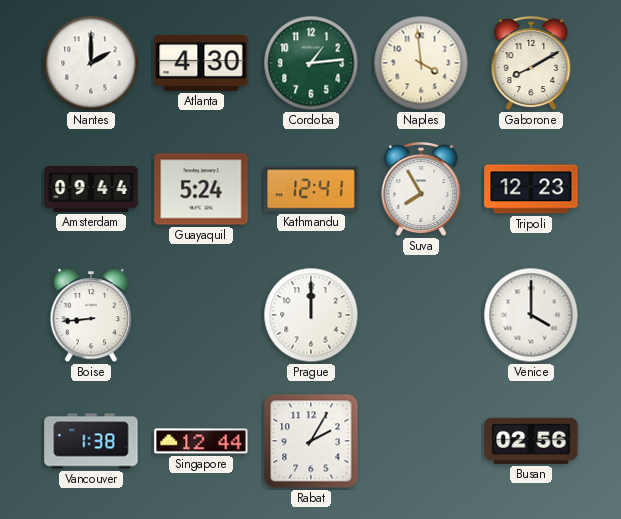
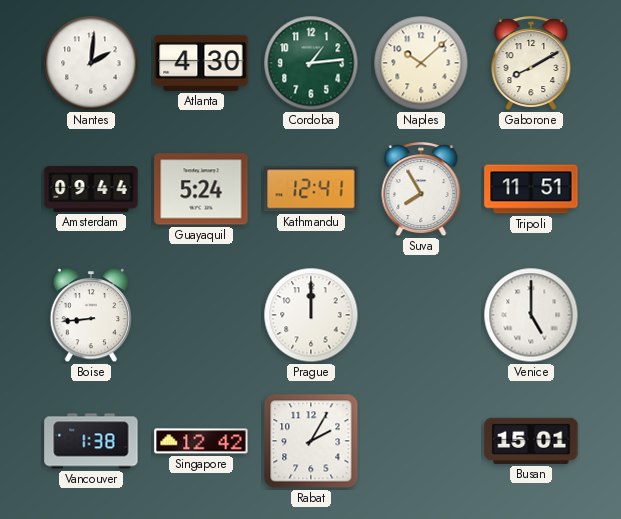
Nantes: 2:00 -> 2:01 (91, 63)
Naples: 3:59 -> 10:08 (421, 63)
Tripoli: 12:23 -> 11:51 (531, 189)
Venice: 4:00 -> 5:00 (531, 315)
Singapore: 12:44 -> 12:42 (201, 441)
Busan: 02:56 -> 15:01 (531, 441)
